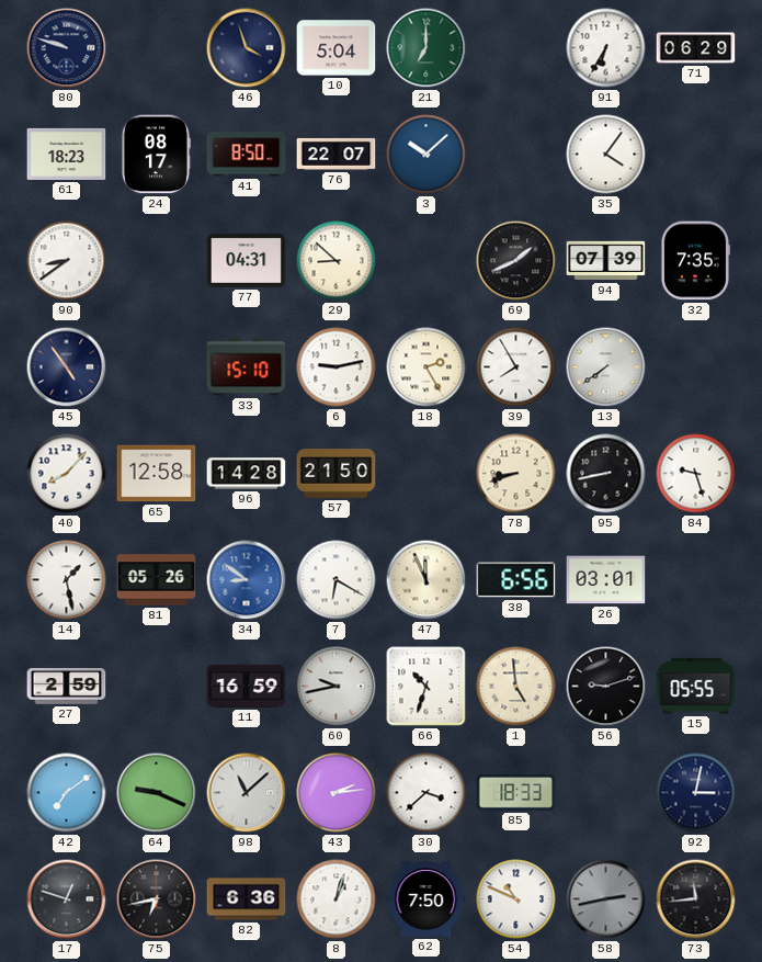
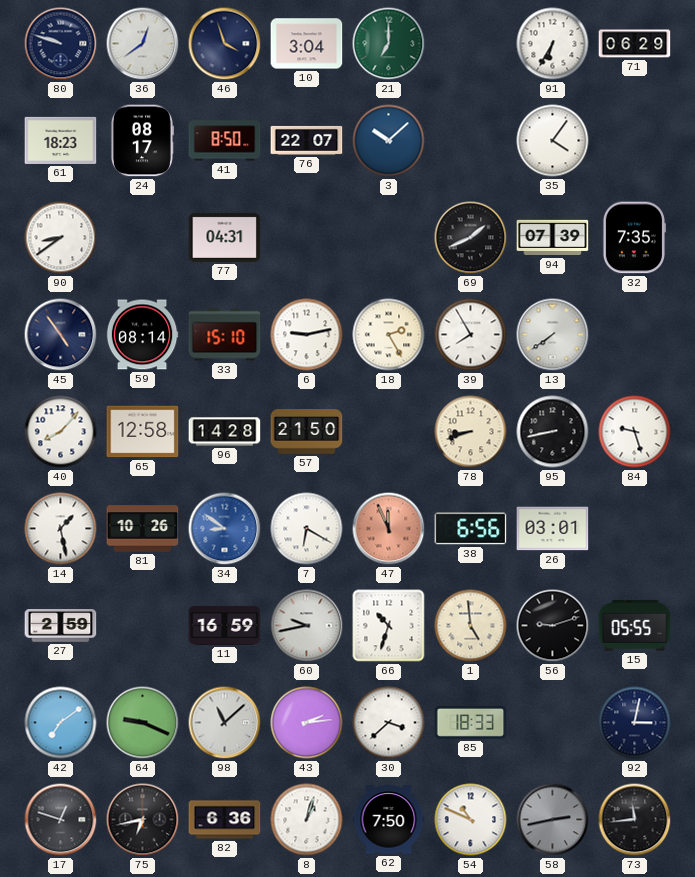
36: none -> 12:39 (143, 44)
10: 5:04 -> 3:04 (307, 44)
29: 8:52 -> none (337, 261)
59: none -> 08:14 (142, 335)
81: 05:26 -> 10:26 (143, 529)
47 dial: cream -> salmon (389, 529)
